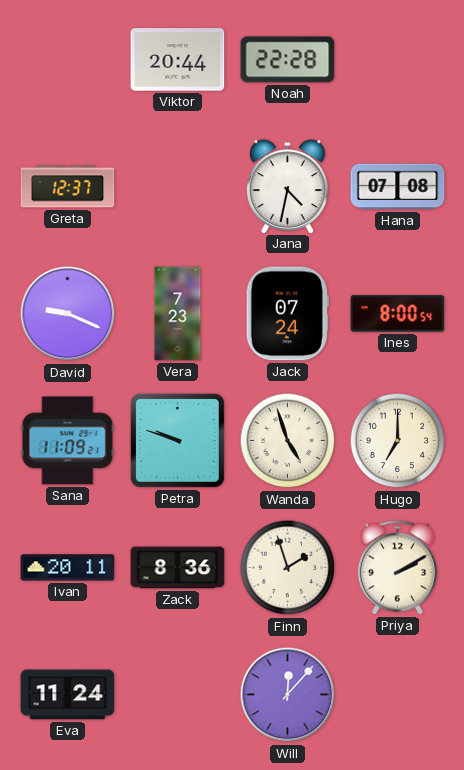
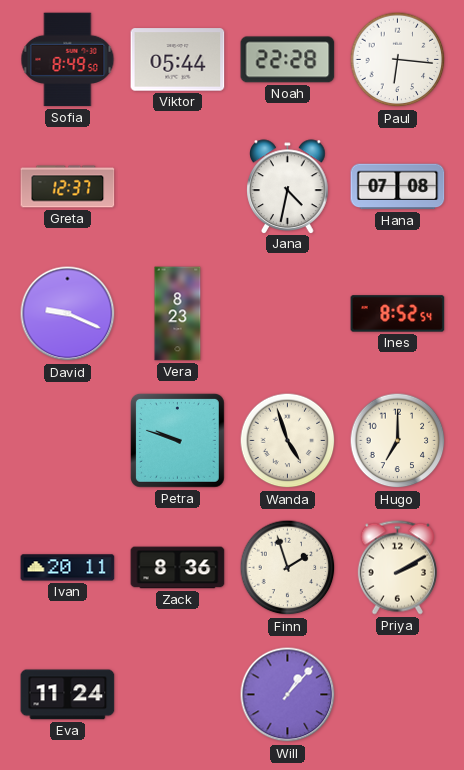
Sofia: none -> 8:49 (68, 60)
Viktor: 20:44 -> 05:44 (178, 60)
Paul: none -> 6:16 (398, 60)
Vera: 7:23 -> 8:23 (178, 314)
Jack: 07:24 -> none (287, 314)
Ines: 8:00 -> 8:52 (398, 314)
Sana: 11:09 -> none (68, 441)
Will: 12:07 -> 1:07 (288, 695)
